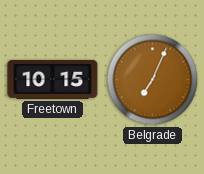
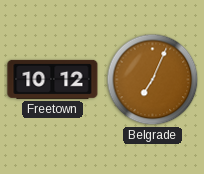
Freetown: 10:15 -> 10:12 (53, 79)
